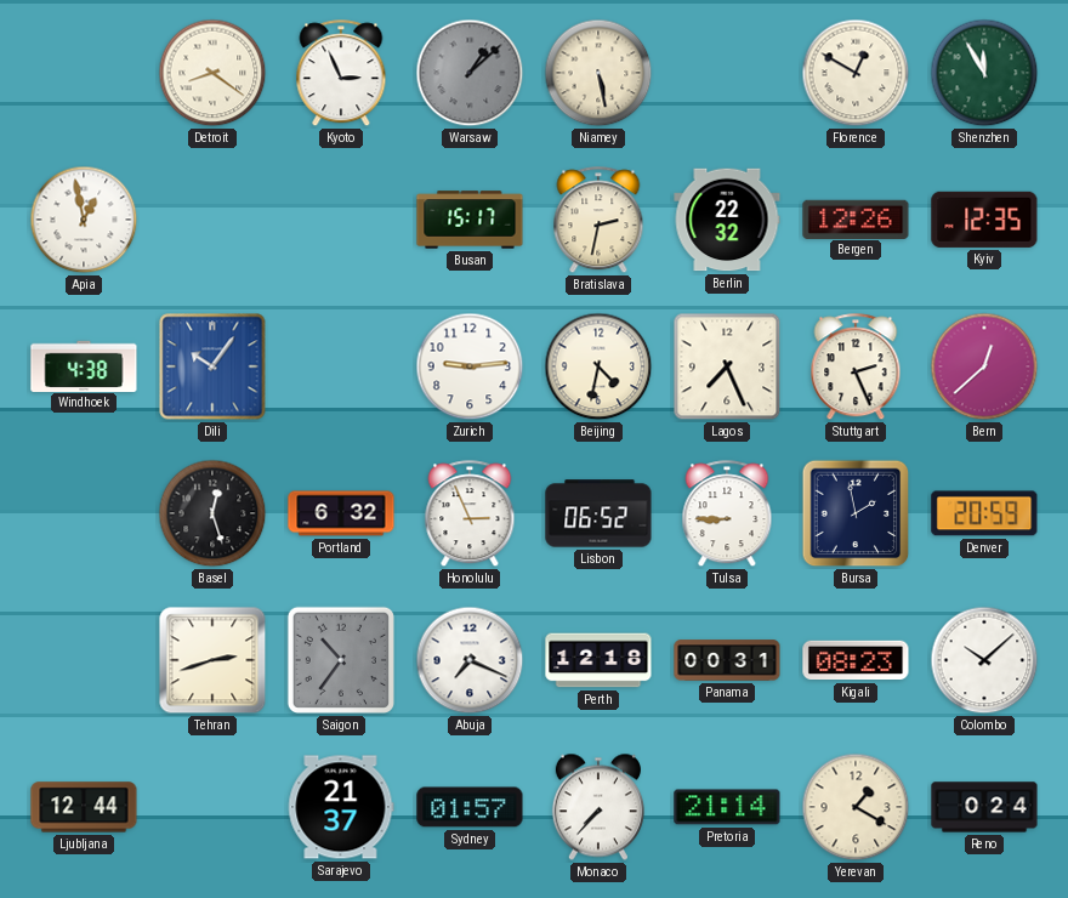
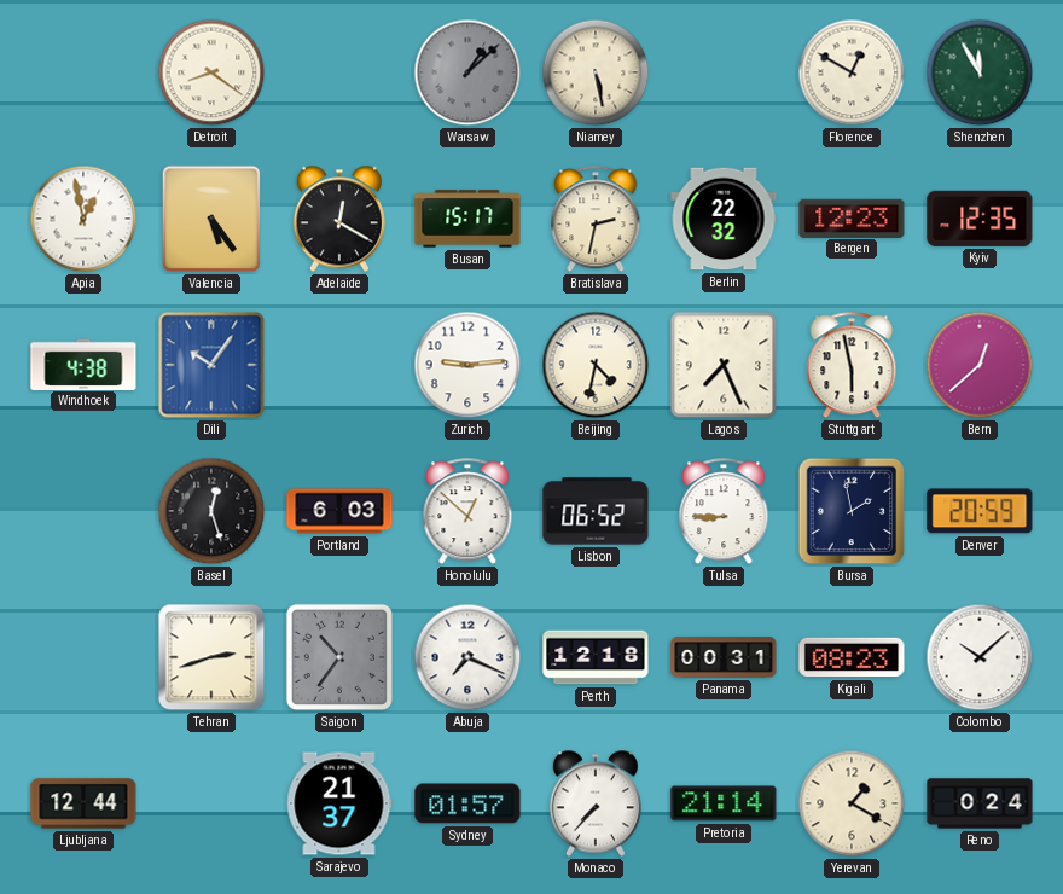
Kyoto: 2:56 -> none (341, 74)
Valencia: none -> 5:24 (211, 219)
Adelaide: none -> 12:20 (339, 219)
Bergen: 12:26 -> 12:23 (852, 217)
Stuttgart: 2:26 -> 5:58 (852, 366)
Portland: 6:32 -> 6:03 (339, 511)
Honolulu: 2:56 -> 12:52 (467, 512)
